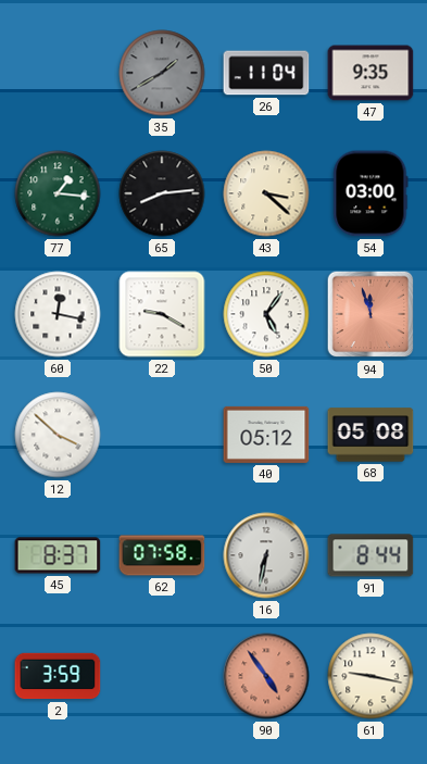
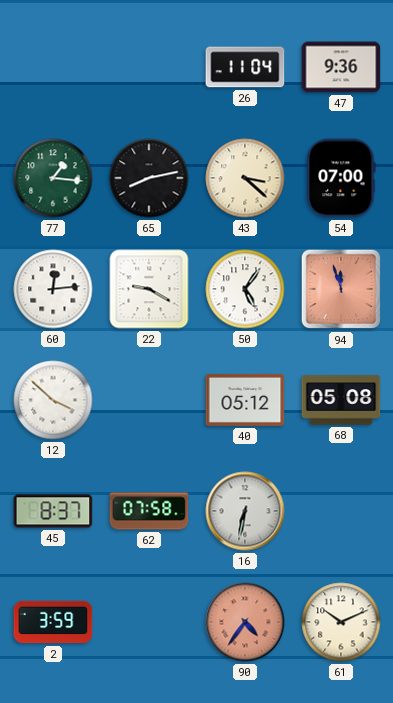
35: 1:40 -> none (162, 73)
47: 9:35 -> 9:36 (341, 67)
65: 8:14 -> 8:13 (149, 178)
54: 03:00 -> 07:00 (341, 178)
60: 12:17 -> 12:14 (53, 289)
91: 8:44 -> none (371, 555)
90: 4:54 -> 4:36 (245, 622)
61: 9:17 -> 10:11 (341, 622)
